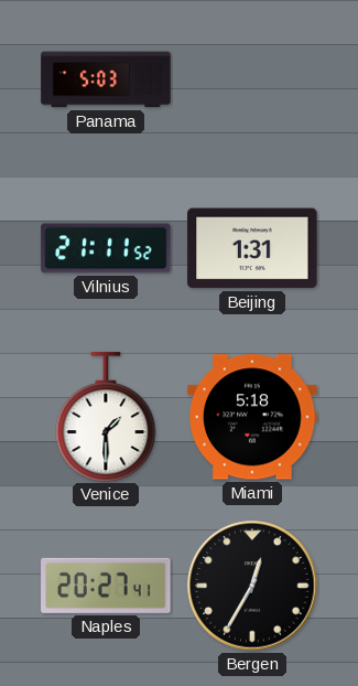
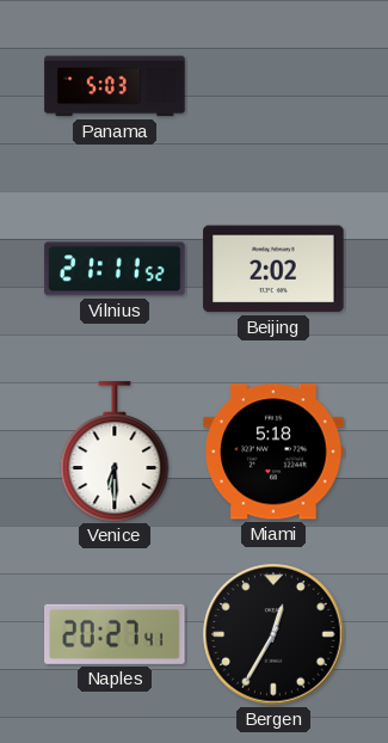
Beijing: 1:31 -> 2:02 (273, 269)
Venice: 1:30 -> 6:30 (115, 452)
